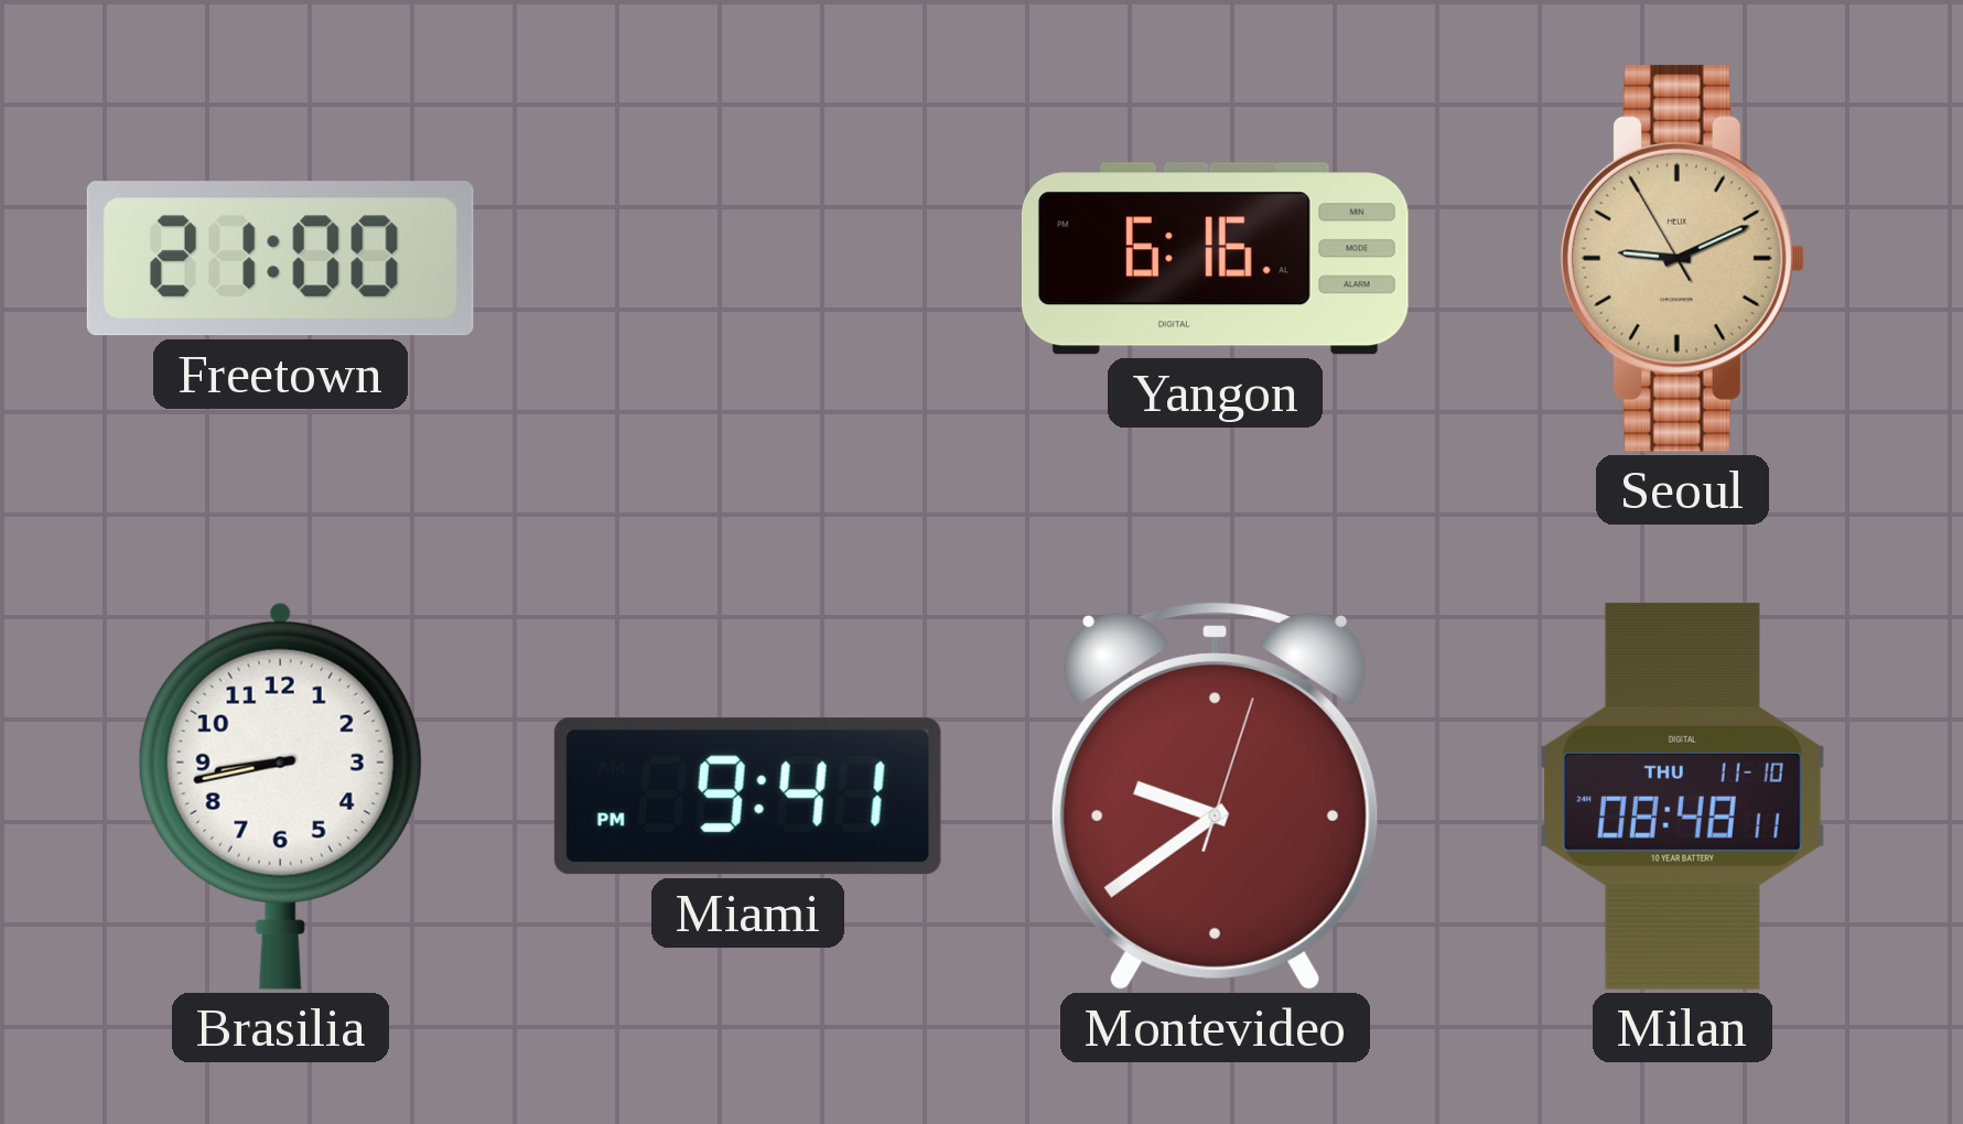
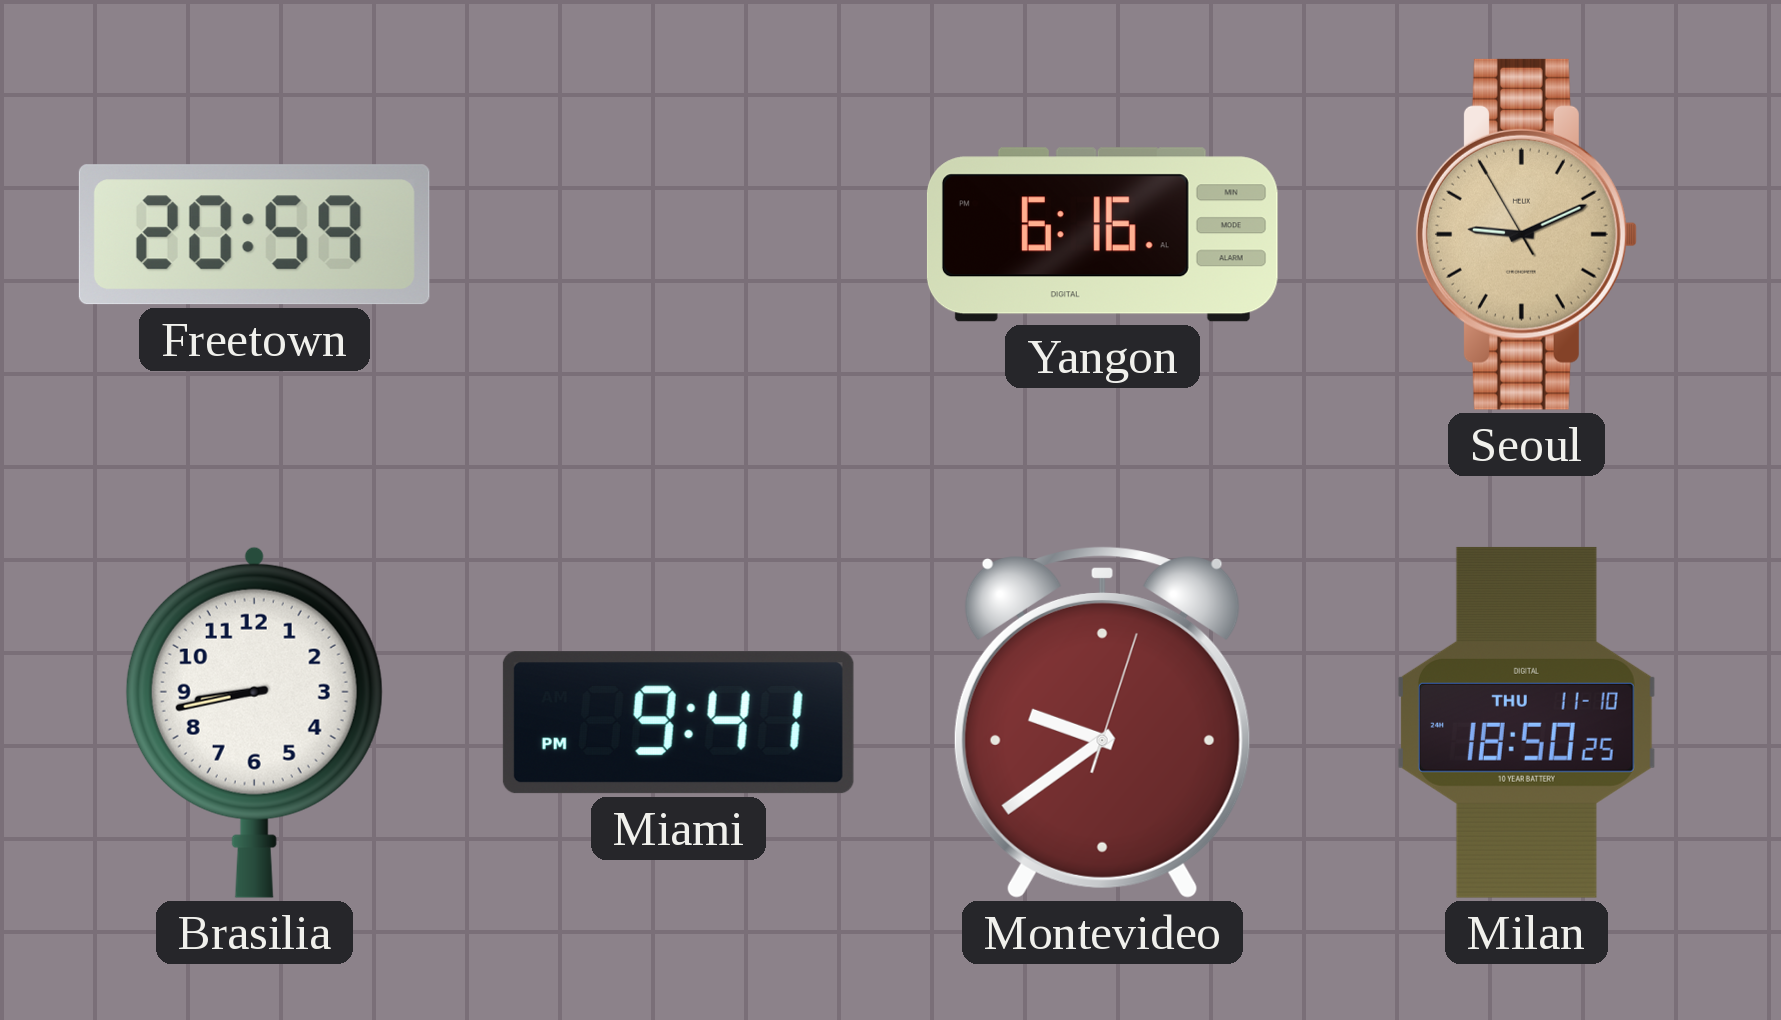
Freetown: 21:00 -> 20:59 (254, 235)
Milan: 08:48 -> 18:50 (1526, 722)
